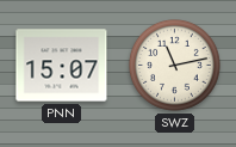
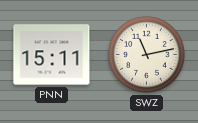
PNN: 15:07 -> 15:11 (52, 55)
